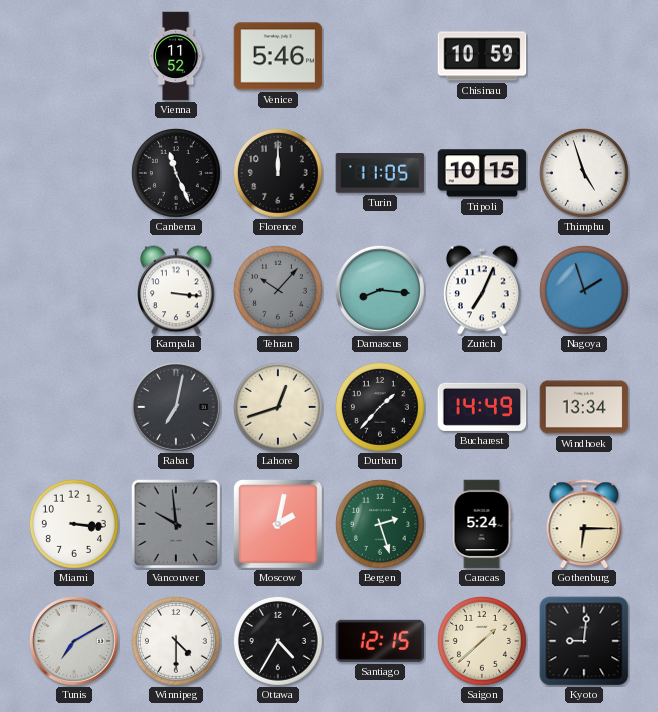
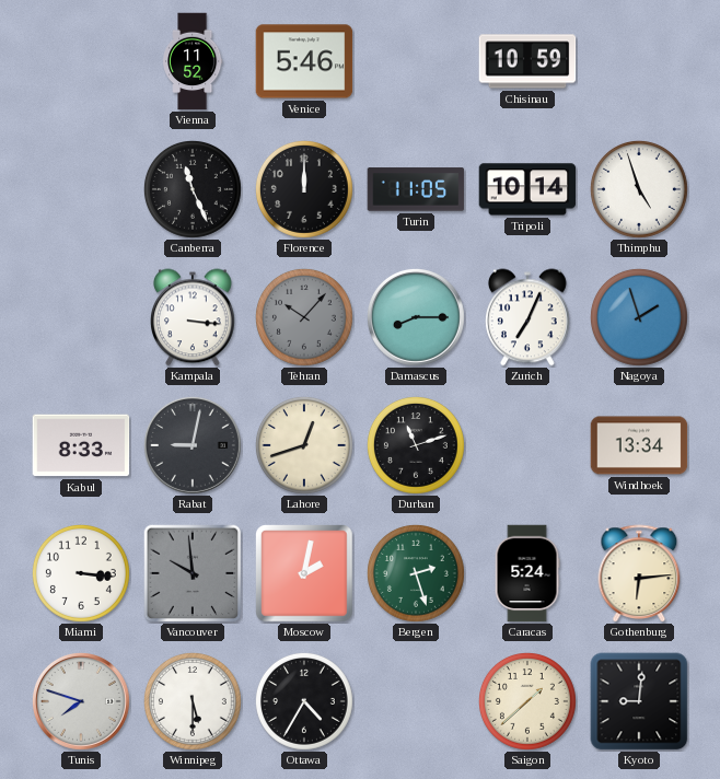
Tripoli: 10:15 -> 10:14 (527, 189)
Damascus: 8:16 -> 8:15 (416, 317)
Kabul: none -> 8:33 (81, 445)
Rabat: 7:02 -> 9:02 (193, 445)
Durban: 1:37 -> 11:12 (416, 445)
Bucharest: 14:49 -> none (482, 407)
Gothenburg: 6:15 -> 6:14 (639, 573)
Tunis: 7:10 -> 7:48 (81, 701)
Winnipeg: 4:30 -> 5:30 (193, 701)
Santiago: 12:15 -> none (380, 641)
